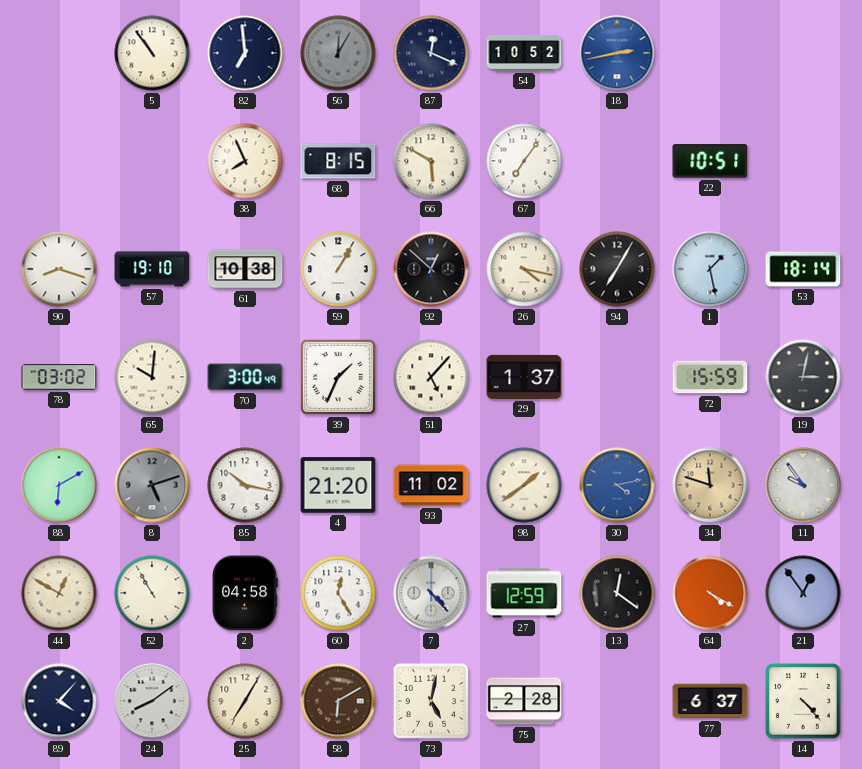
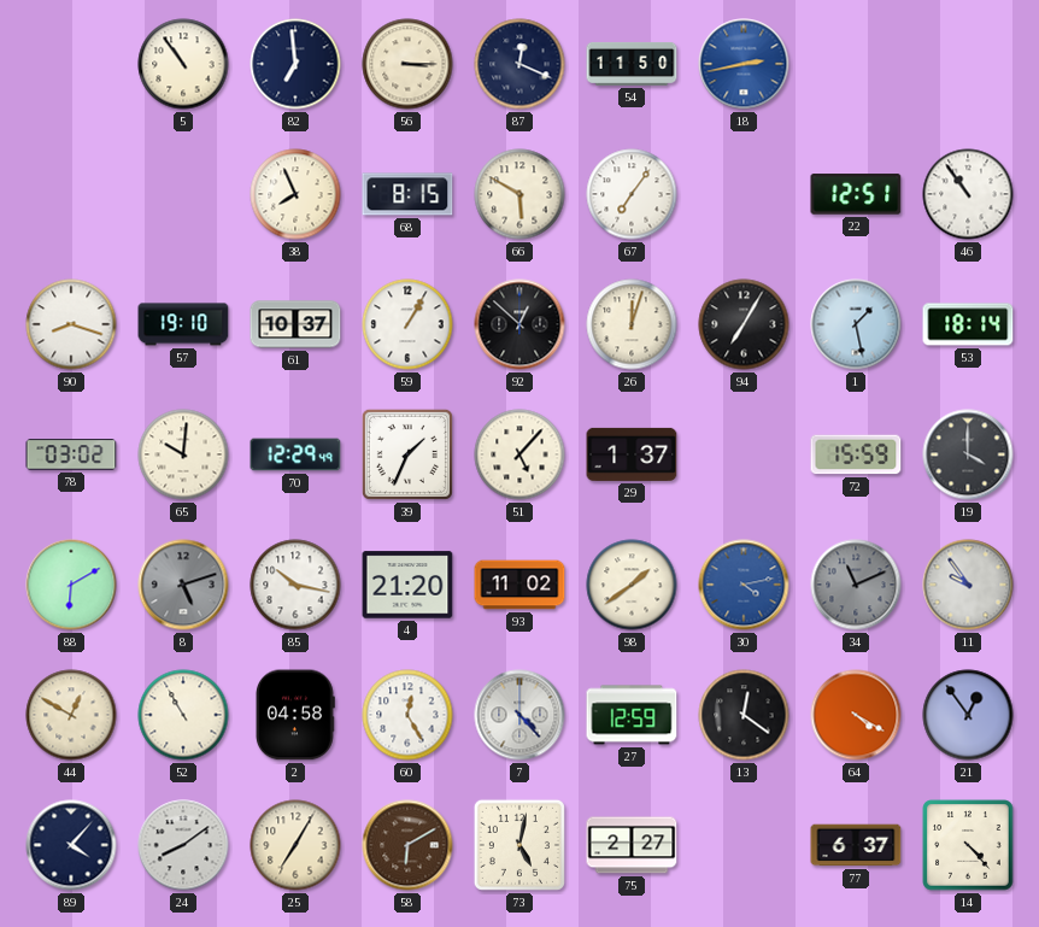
56: 12:05 -> 3:15 (407, 64)
56 dial: grey -> cream (407, 64)
54: 10:52 -> 11:50 (632, 64)
22: 10:51 -> 12:51 (856, 194)
46: none -> 10:54 (968, 194)
61: 10:38 -> 10:37 (295, 324)
26: 4:17 -> 12:03 (632, 324)
70: 3:00 -> 12:29 (295, 454)
19: 3:02 -> 4:00 (968, 454)
34: 11:48 -> 11:11 (856, 585)
34 dial: champagne -> grey (856, 585)
75: 2:28 -> 2:27 (632, 845)
